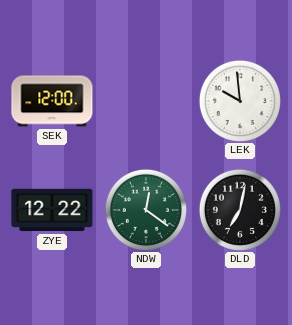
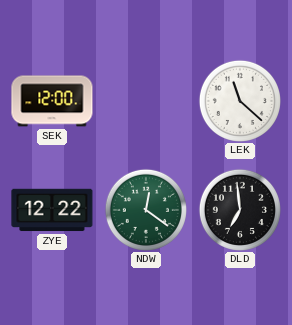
LEK: 9:59 -> 11:22 (240, 101)
DLD: 7:02 -> 6:59 (240, 210)
